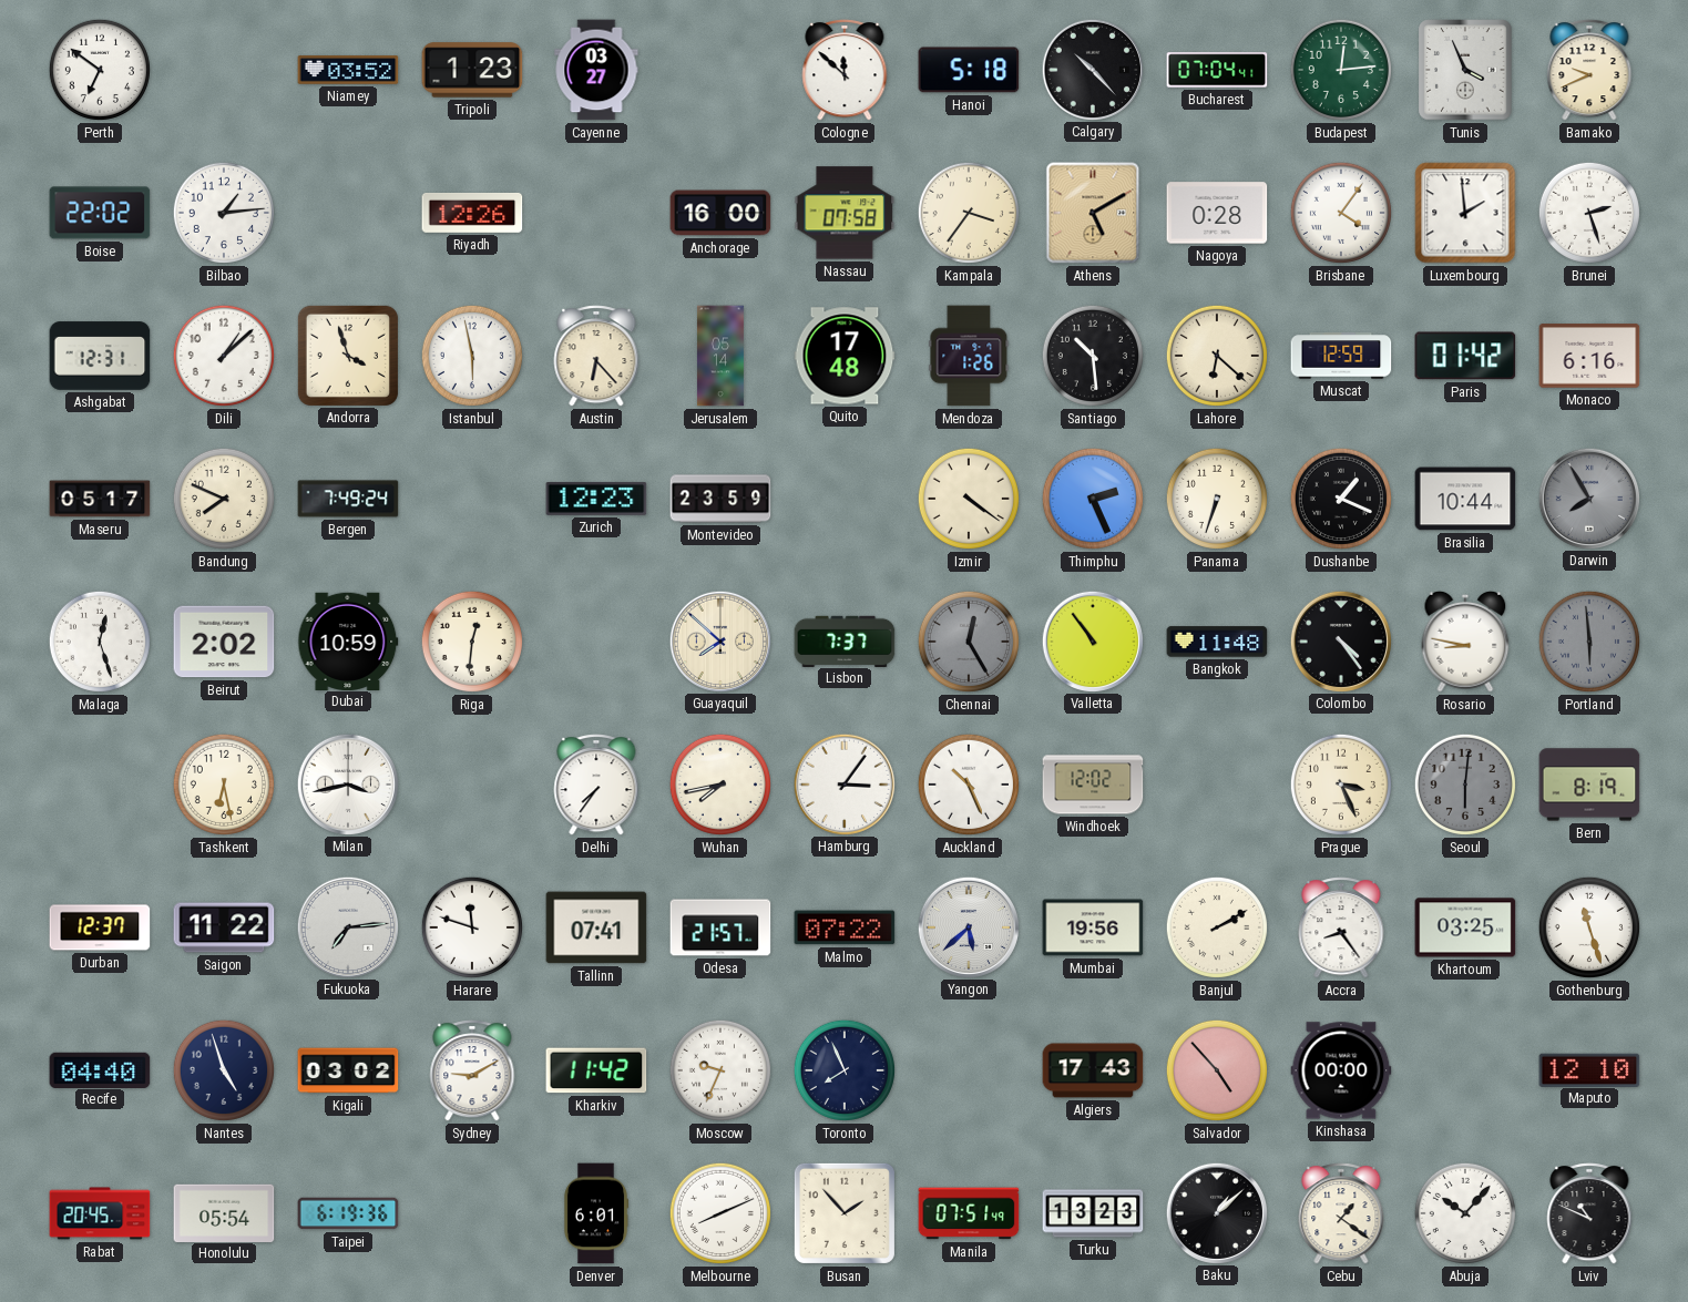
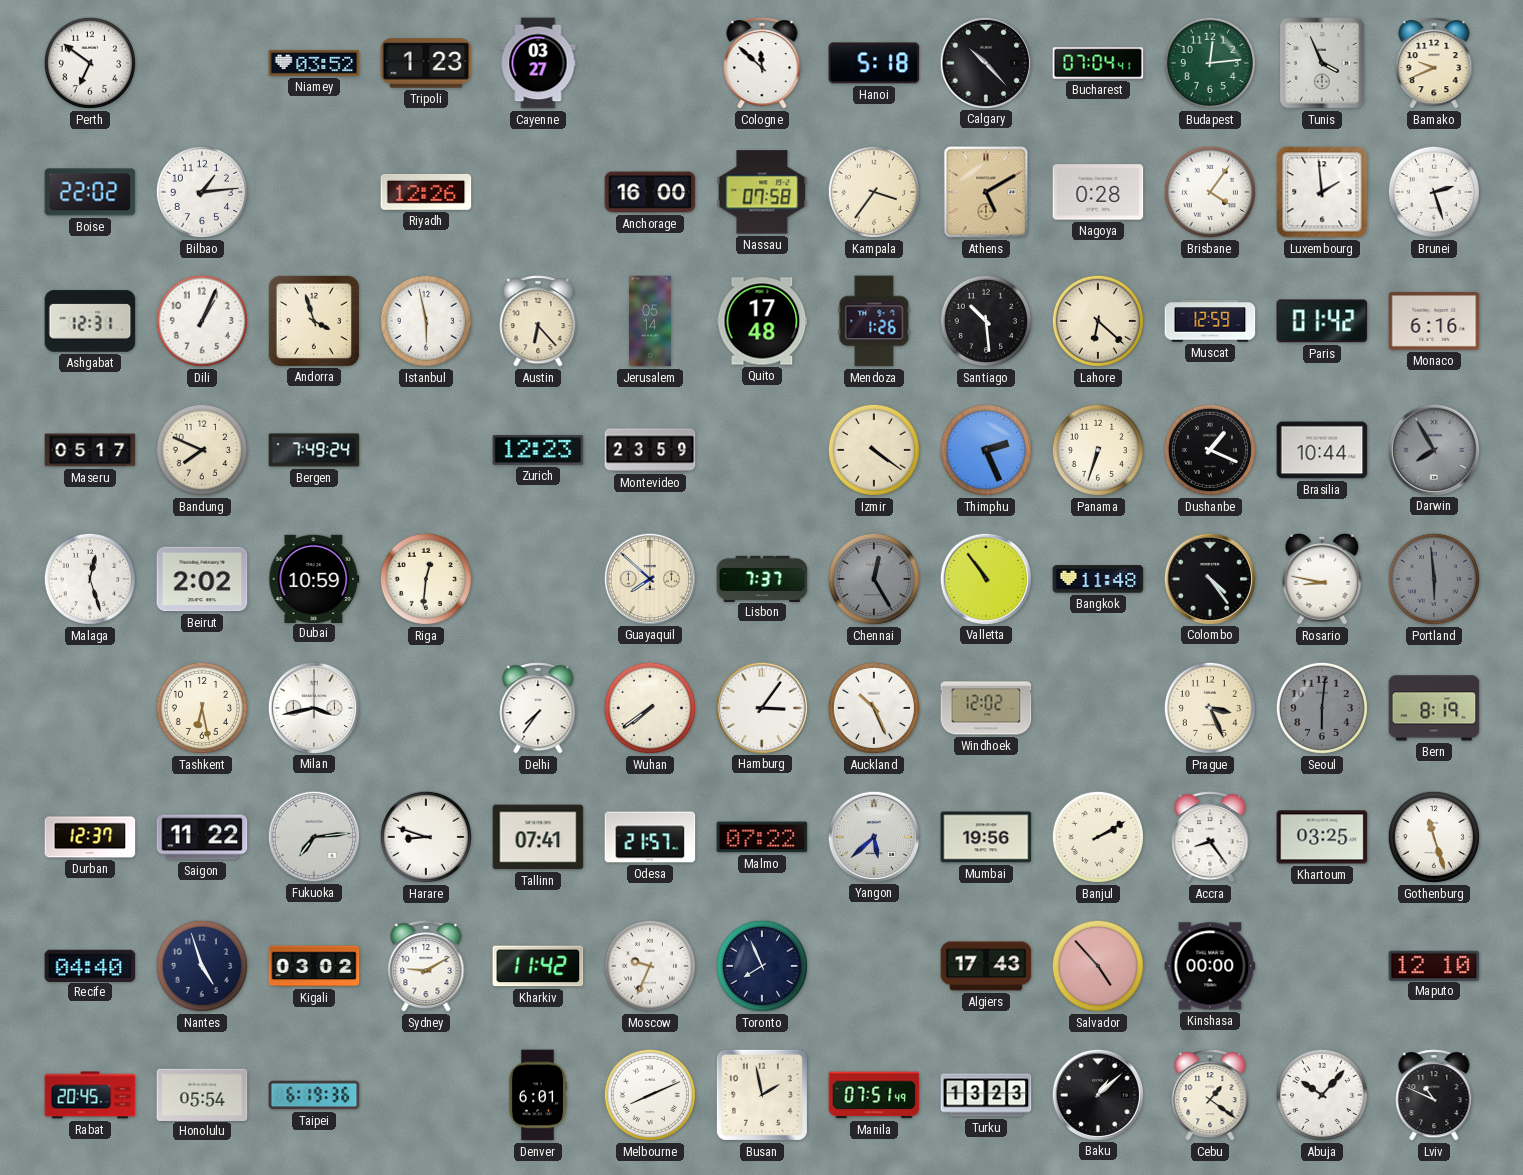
Dili: 1:08 -> 1:04 (202, 321)
Wuhan: 7:43 -> 7:39 (650, 708)
Harare: 11:48 -> 8:48 (426, 837)
Busan: 1:53 -> 1:58 (762, 1095)
